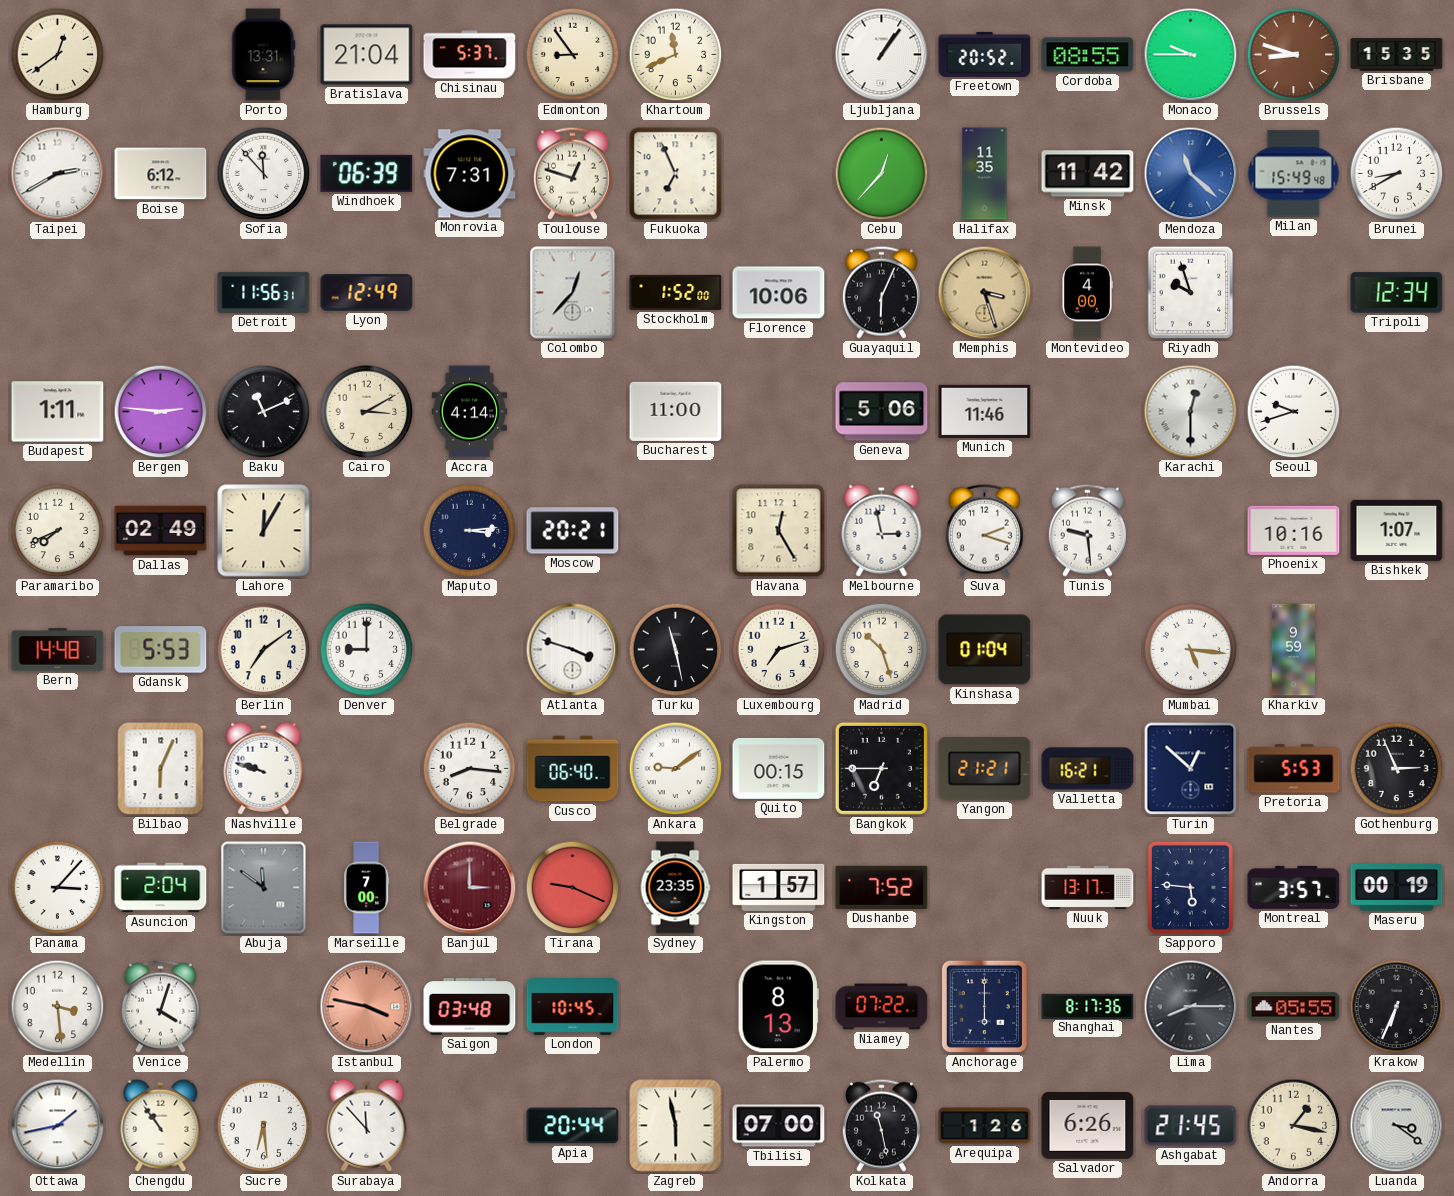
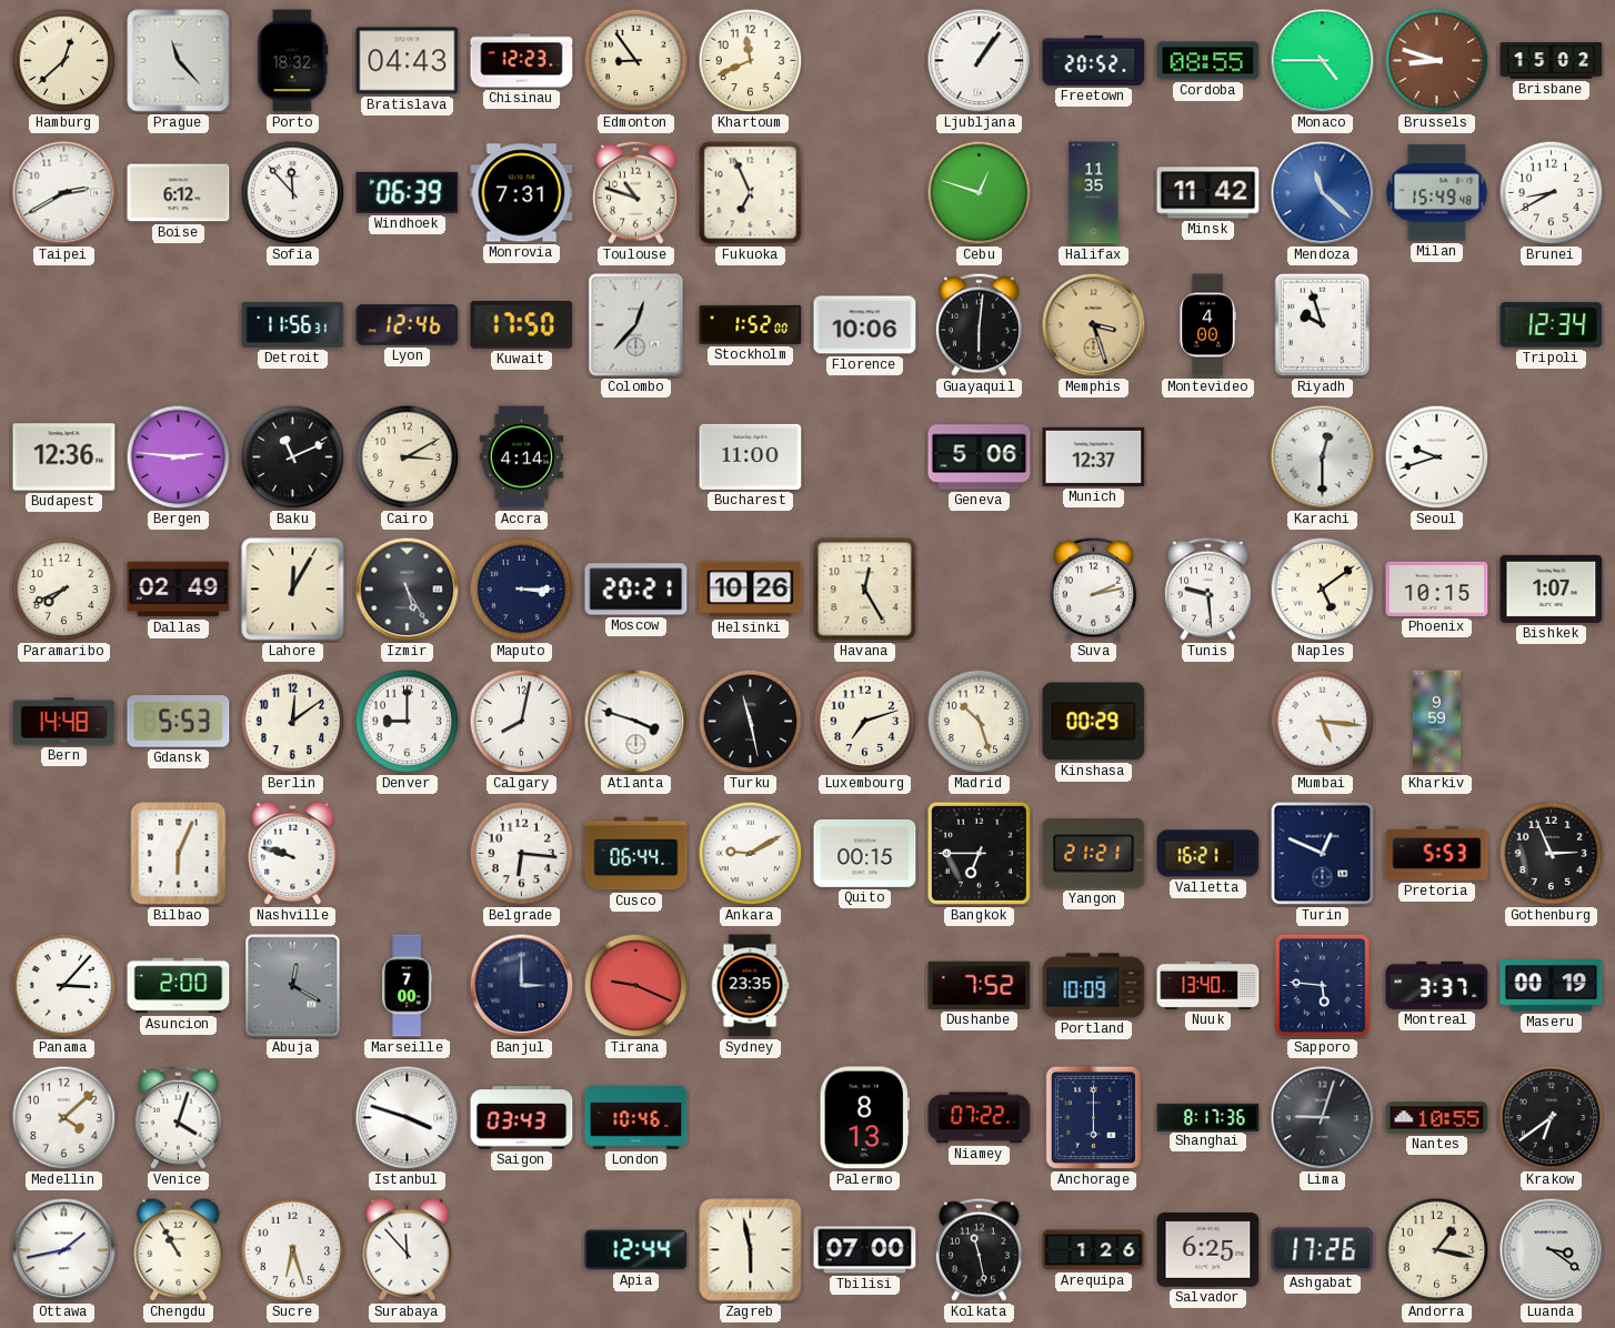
Hamburg: 12:39 -> 12:38 (64, 61)
Prague: none -> 11:23 (179, 61)
Porto: 13:31 -> 18:32 (293, 61)
Bratislava: 21:04 -> 04:43 (408, 61)
Chisinau: 5:37 -> 12:23 (522, 61)
Monaco: 9:45 -> 4:45 (1323, 61)
Brisbane: 15:35 -> 15:02 (1552, 61)
Toulouse: 12:48 -> 10:48 (635, 192)
Cebu: 12:37 -> 12:48 (980, 193)
Lyon: 12:49 -> 12:46 (408, 325)
Kuwait: none -> 17:50 (522, 324)
Guayaquil: 6:04 -> 6:01 (979, 324)
Budapest: 1:11 -> 12:36 (64, 457)
Munich: 11:46 -> 12:37 (1094, 456)
Izmir: none -> 5:25 (408, 590)
Maputo: 3:14 -> 3:15 (522, 590)
Helsinki: none -> 10:26 (751, 590)
Melbourne: 2:58 -> none (882, 530)
Suva: 2:18 -> 2:13 (1093, 588)
Naples: none -> 5:09 (1323, 590)
Phoenix: 10:16 -> 10:15 (1437, 588)
Berlin: 7:09 -> 12:09 (293, 722)
Calgary: none -> 8:02 (522, 722)
Kinshasa: 01:04 -> 00:29 (1094, 722)
Belgrade: 8:16 -> 6:16 (522, 854)
Cusco: 06:40 -> 06:44 (636, 854)
Ankara: 9:09 -> 9:10 (751, 854)
Turin: 12:52 -> 12:49 (1323, 854)
Asuncion: 2:04 -> 2:00 (179, 986)
Abuja: 11:51 -> 12:20 (293, 986)
Banjul dial: burgundy -> navy (522, 986)
Kingston: 1:57 -> none (779, 887)
Portland: none -> 10:09 (1094, 986)
Nuuk: 13:17 -> 13:40 (1208, 985)
Montreal: 3:57 -> 3:37 (1437, 985)
Medellin: 3:29 -> 4:08 (64, 1118)
Istanbul: 3:47 -> 3:48 (408, 1118)
Istanbul dial: salmon -> white (408, 1118)
Saigon: 03:48 -> 03:43 (522, 1118)
London: 10:45 -> 10:46 (636, 1118)
Lima: 8:15 -> 9:03 (1323, 1118)
Nantes: 05:55 -> 10:55 (1437, 1118)
Krakow: 6:34 -> 6:39 (1552, 1118)
Chengdu: 10:54 -> 10:55 (179, 1249)
Sucre: 6:29 -> 6:27 (293, 1250)
Apia: 20:44 -> 12:44 (636, 1250)
Salvador: 6:26 -> 6:25 (1208, 1250)
Ashgabat: 21:45 -> 17:26 (1323, 1250)
